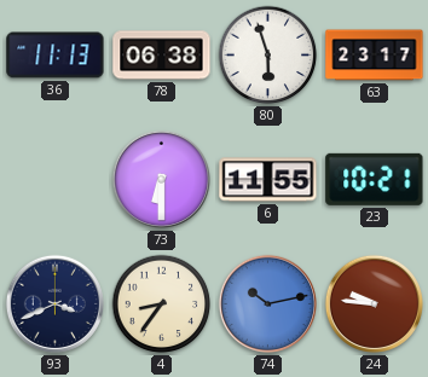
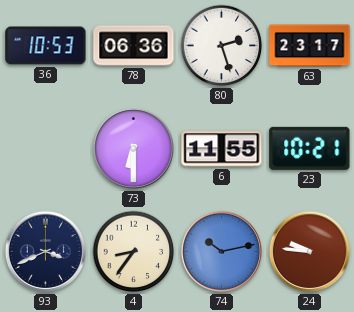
36: 11:13 -> 10:53 (46, 46)
78: 06:38 -> 06:36 (134, 46)
80: 5:57 -> 2:27 (222, 46)
